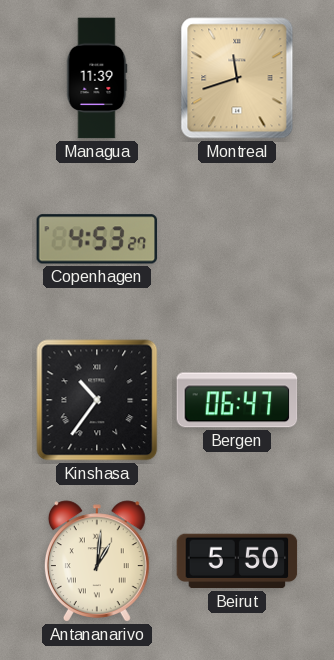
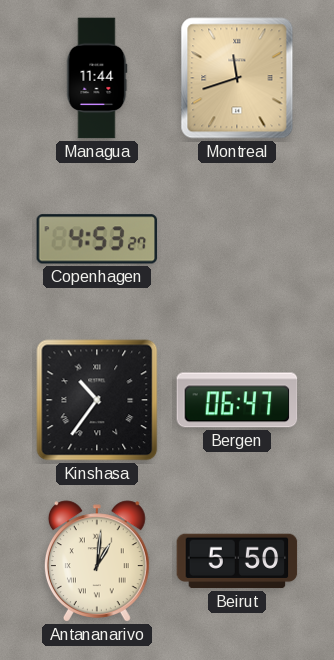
Managua: 11:39 -> 11:44 (97, 78)
